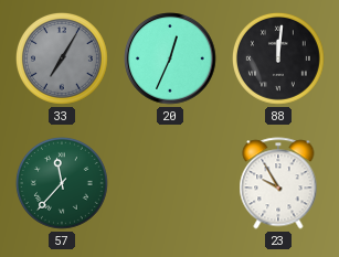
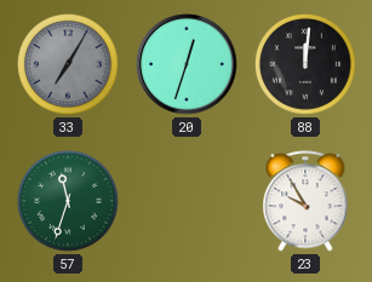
20: 12:34 -> 12:33 (187, 64)
57: 11:37 -> 11:33 (69, 202)
